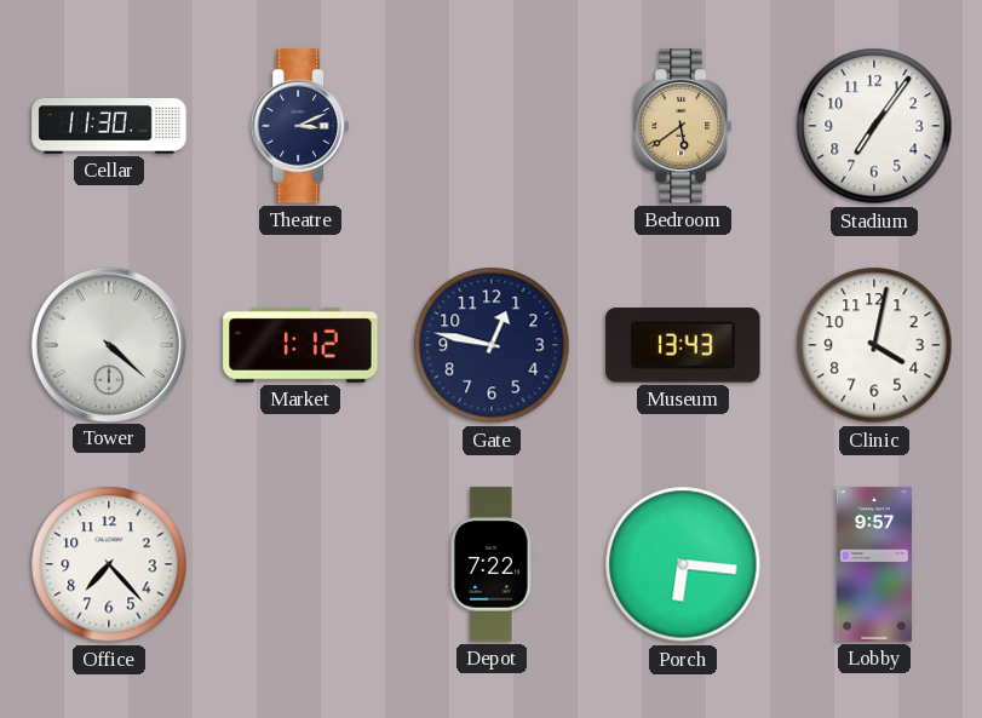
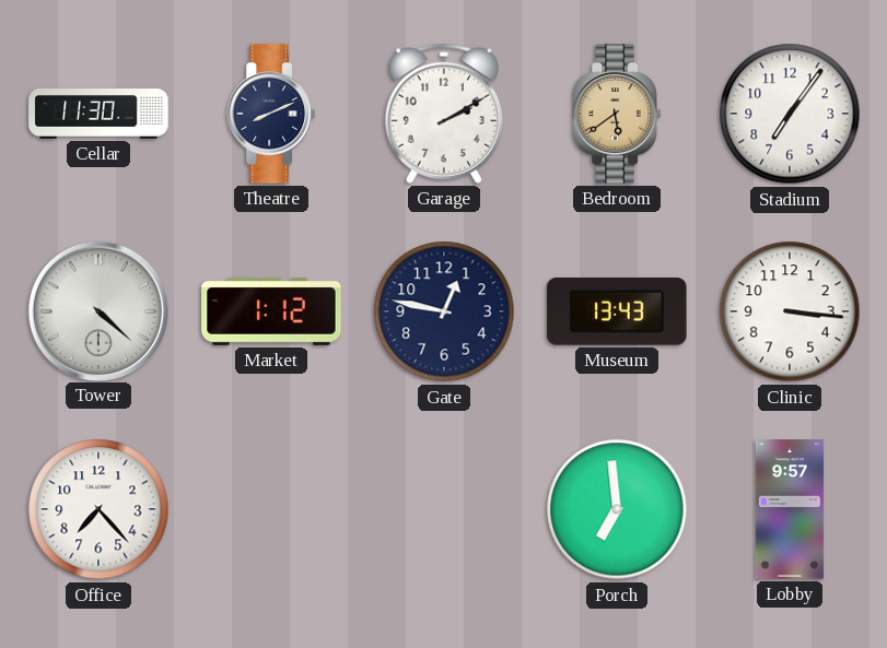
Theatre: 3:11 -> 8:11 (271, 114)
Garage: none -> 2:10 (444, 114)
Clinic: 4:02 -> 3:16 (790, 311)
Depot: 7:22 -> none (492, 564)
Porch: 6:16 -> 6:59 (617, 509)
